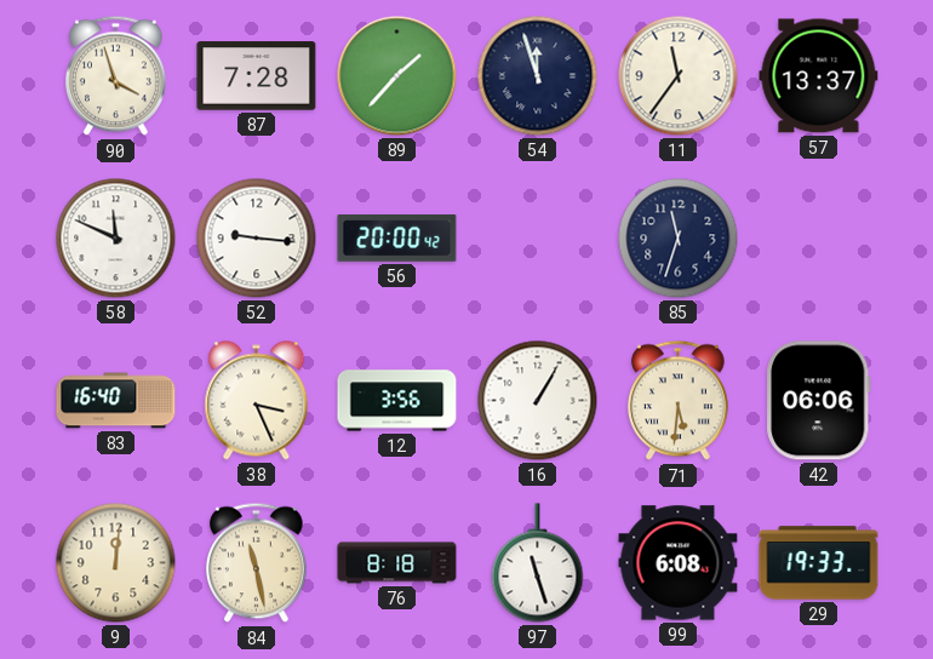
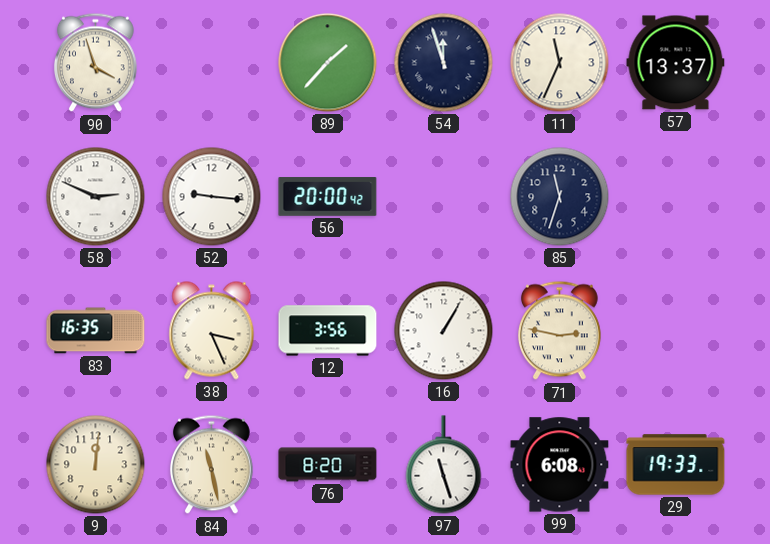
87: 7:28 -> none (257, 76)
11: 11:36 -> 11:34 (560, 63)
58: 11:49 -> 2:49 (96, 197)
83: 16:40 -> 16:35 (96, 331)
71: 5:31 -> 2:47 (559, 331)
42: 06:06 -> none (819, 401)
76: 8:18 -> 8:20 (328, 465)
